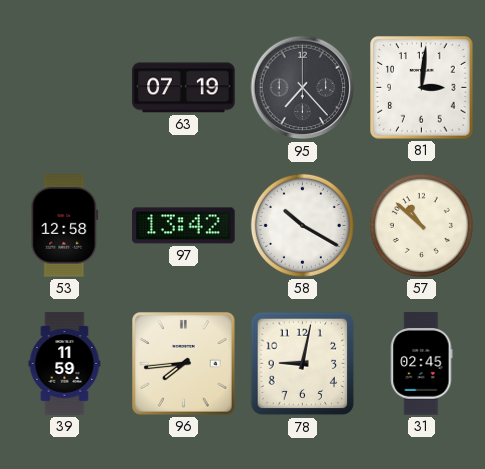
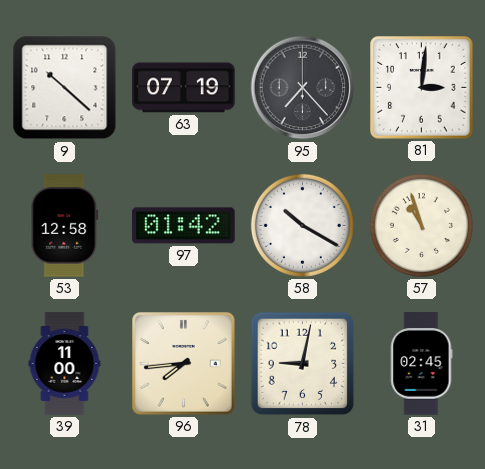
9: none -> 10:22 (65, 88)
97: 13:42 -> 01:42 (184, 226)
57: 10:52 -> 10:57 (421, 225)
39: 11:59 -> 11:00 (65, 364)
